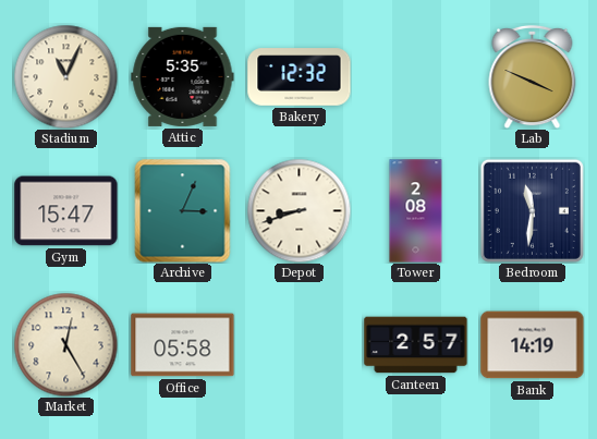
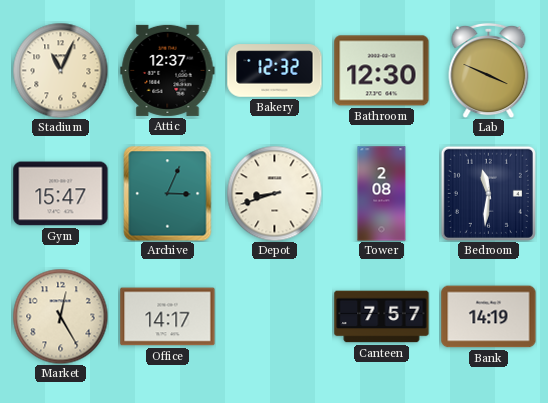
Attic: 5:35 -> 12:37 (168, 70)
Bathroom: none -> 12:30 (382, 71)
Office: 05:58 -> 14:17 (168, 317)
Canteen: 2:57 -> 7:57 (382, 317)
